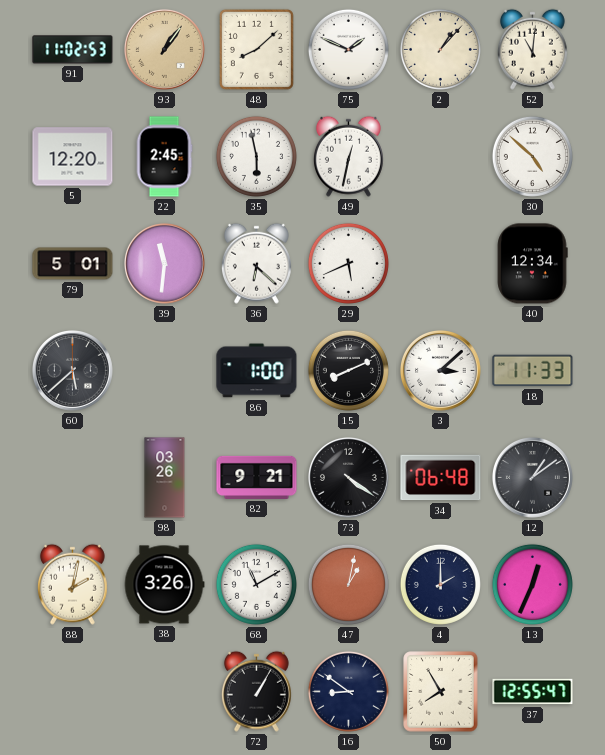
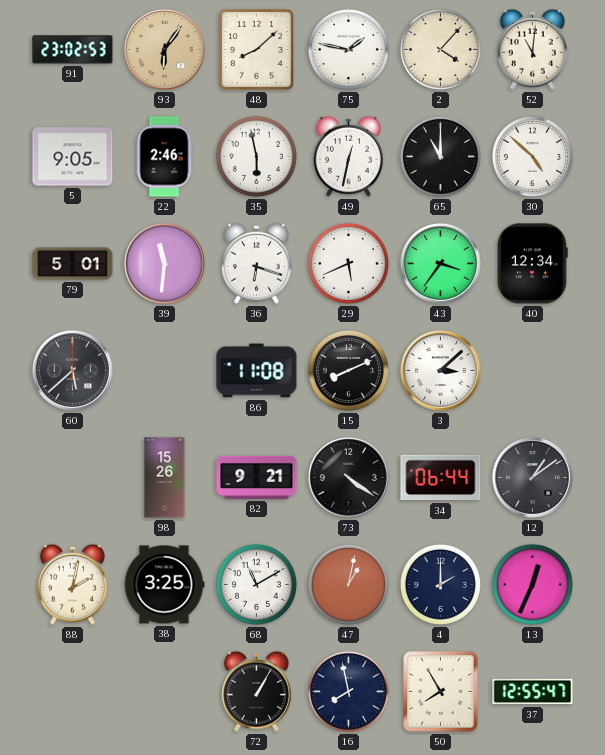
91: 11:02 -> 23:02 (73, 50)
93: 1:06 -> 6:06 (165, 50)
75: 1:49 -> 1:47 (348, 49)
2: 1:07 -> 4:07 (440, 49)
5: 12:20 -> 9:05 (73, 157)
22: 2:45 -> 2:46 (164, 157)
65: none -> 11:00 (440, 156)
36: 6:22 -> 6:18 (256, 263)
43: none -> 3:36 (441, 264)
86: 1:00 -> 11:08 (257, 371)
18: 11:33 -> none (533, 371)
98: 03:26 -> 15:26 (165, 478)
34: 06:48 -> 06:44 (441, 478)
38: 3:26 -> 3:25 (164, 585)
16: 8:51 -> 7:58 (348, 691)
